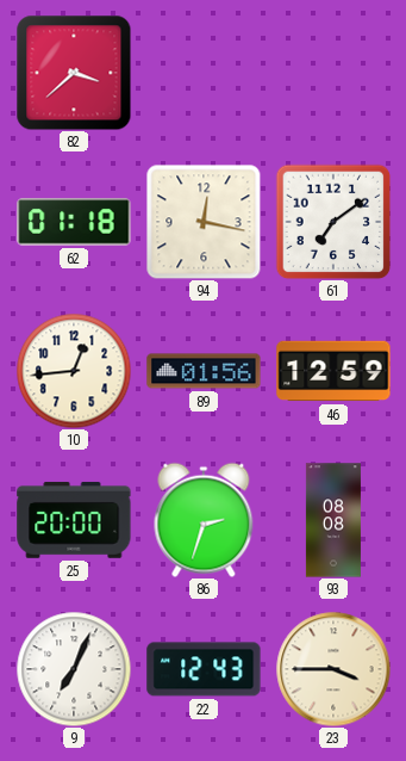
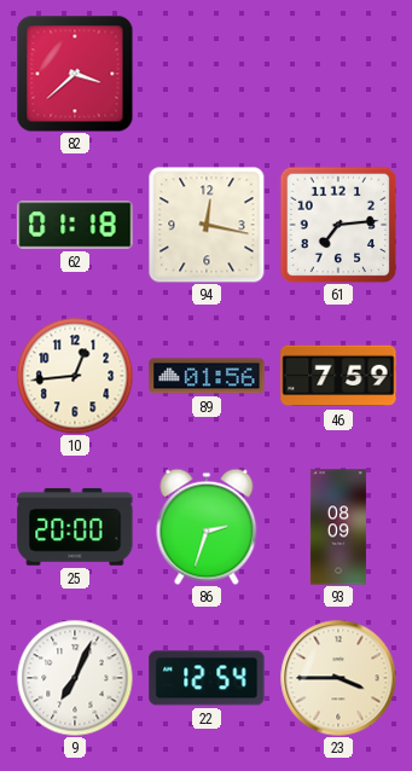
61: 7:09 -> 7:14 (338, 225)
46: 12:59 -> 7:59 (338, 376)
93: 08:08 -> 08:09 (338, 527)
22: 12:43 -> 12:54 (207, 678)
